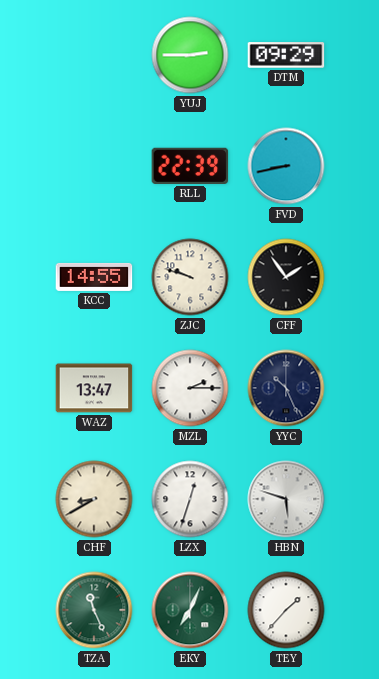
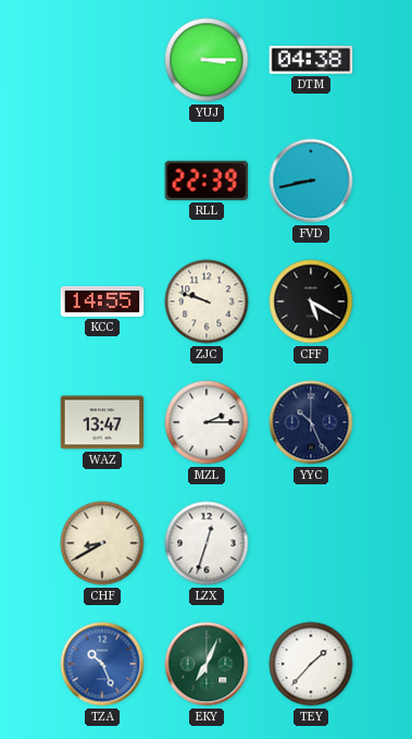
YUJ: 2:45 -> 3:15 (207, 60)
DTM: 09:29 -> 04:38 (311, 60)
CFF: 1:54 -> 5:20 (311, 301)
HBN: 5:48 -> none (286, 499)
TZA: 11:26 -> 10:26 (102, 664)
TZA dial: green -> blue (102, 664)
